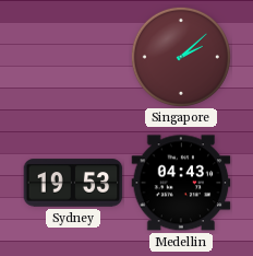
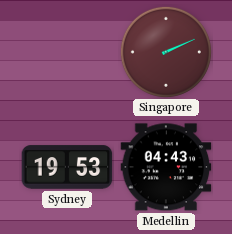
Singapore: 2:08 -> 2:11 (166, 52)
